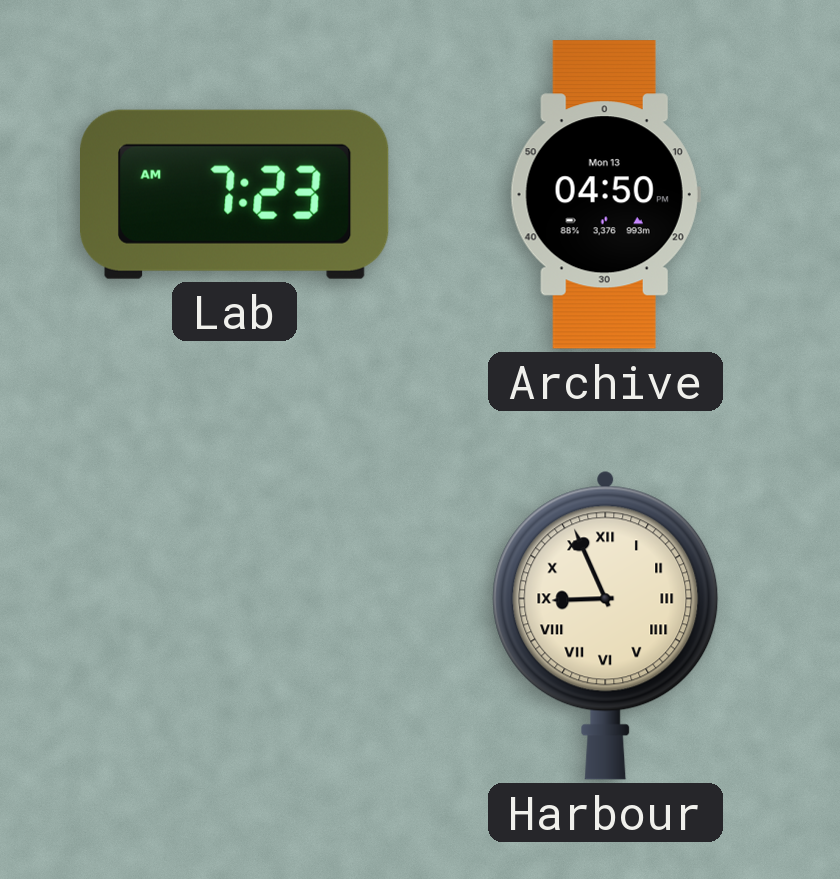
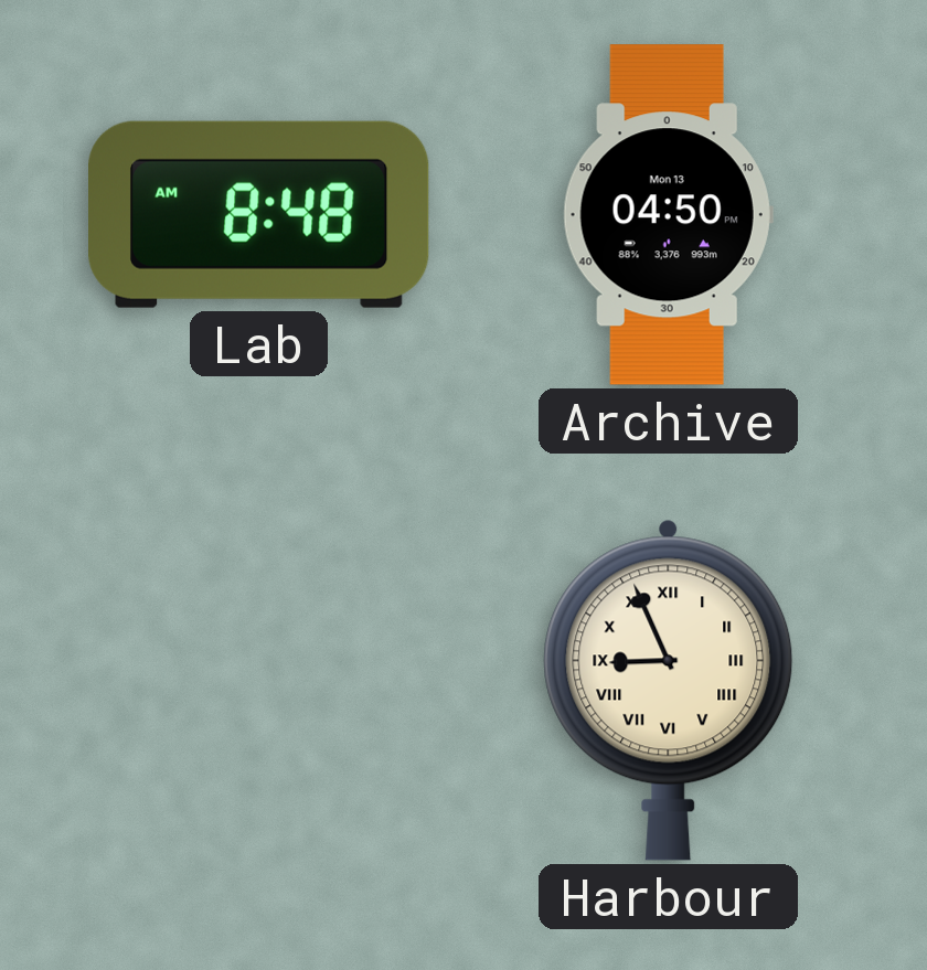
Lab: 7:23 -> 8:48 (259, 214)
